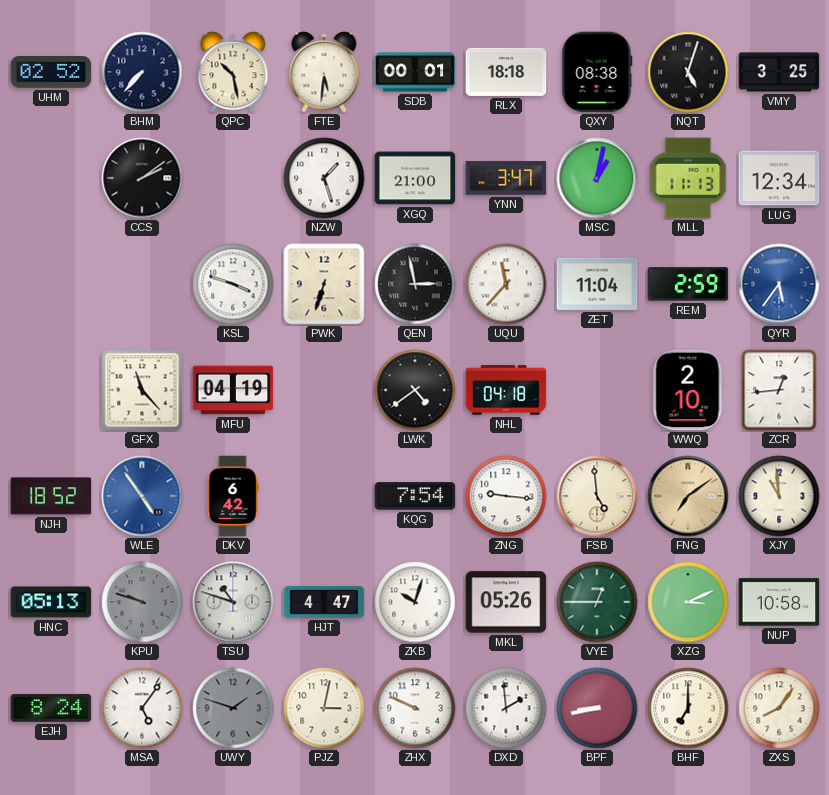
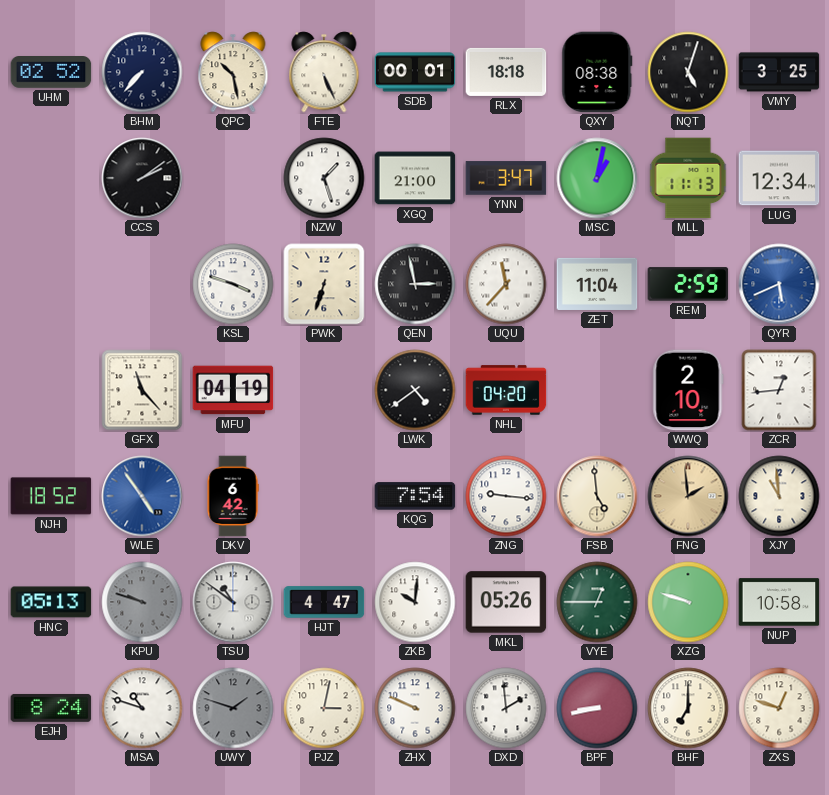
FTE: 5:31 -> 5:26 (324, 72)
QYR: 5:36 -> 5:41 (779, 284)
NHL: 04:18 -> 04:20 (506, 390)
FNG: 7:09 -> 1:59 (688, 496)
TSU: 10:48 -> 10:51 (233, 602)
ZKB: 10:03 -> 10:01 (415, 602)
XZG: 3:11 -> 9:48 (688, 602)
MSA: 5:06 -> 10:48 (142, 708)
ZXS: 8:06 -> 12:48 (779, 708)
